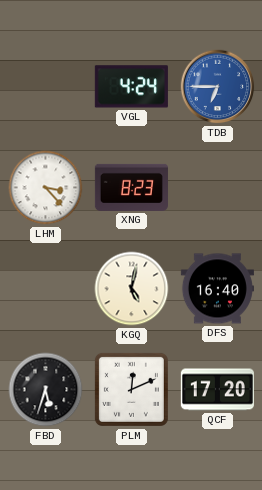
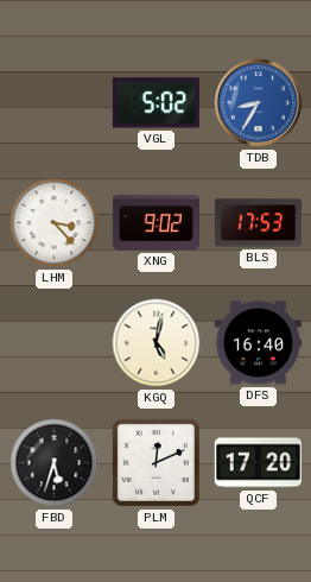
VGL: 4:24 -> 5:02 (155, 103)
TDB: 6:45 -> 8:35 (259, 103)
XNG: 8:23 -> 9:02 (155, 222)
BLS: none -> 17:53 (258, 223)
